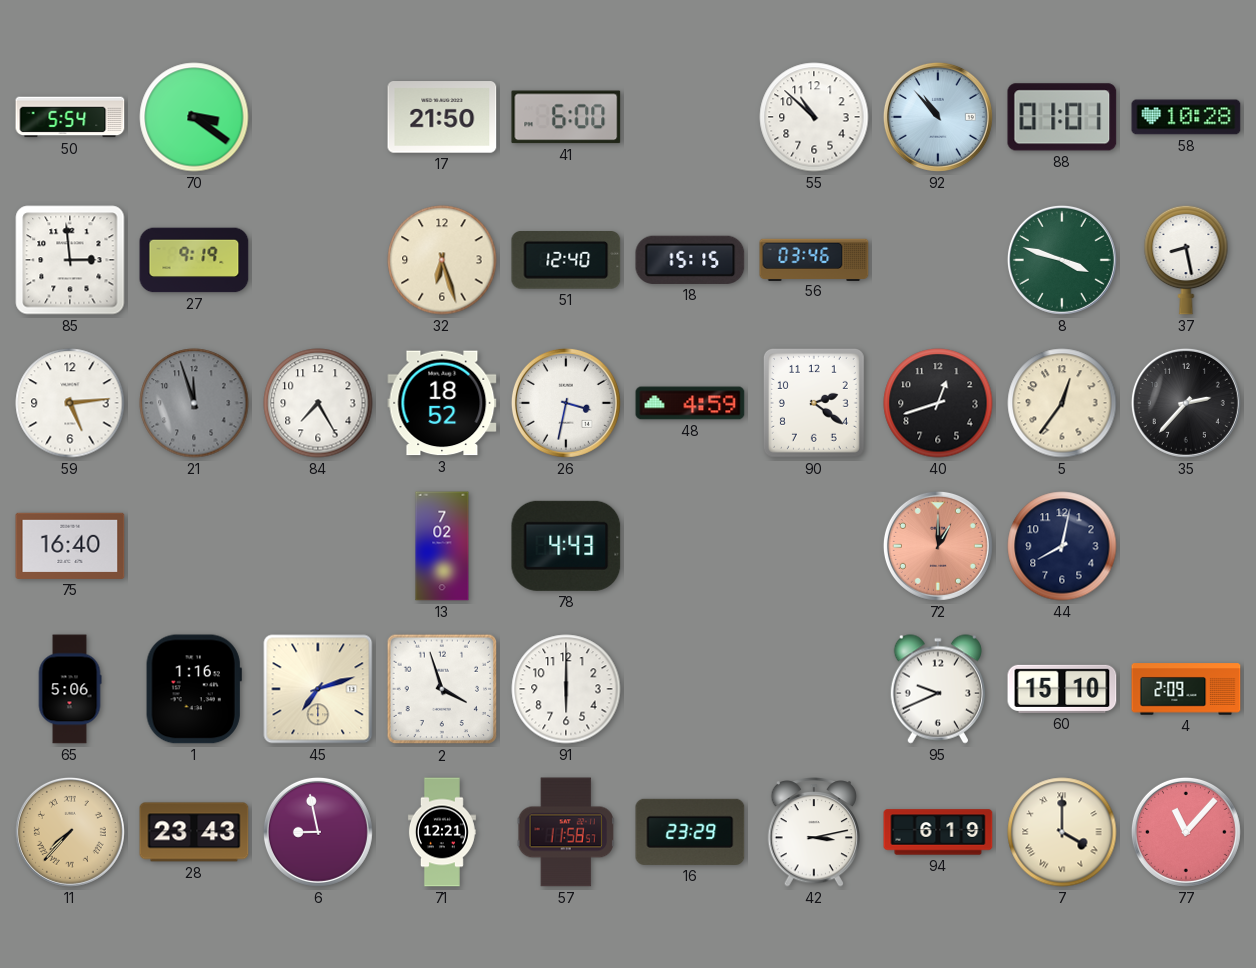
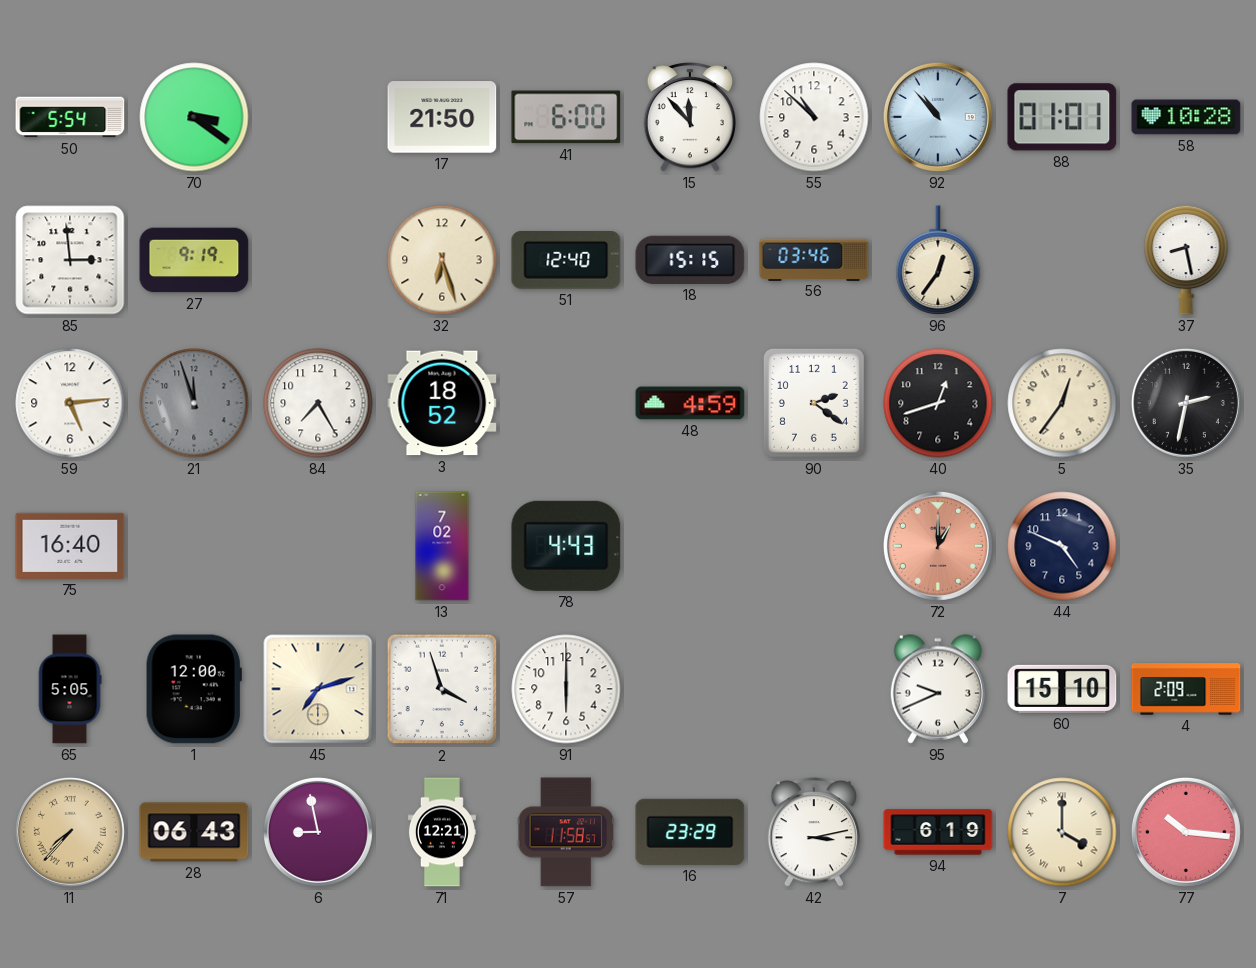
15: none -> 11:53 (690, 118)
96: none -> 12:36 (938, 260)
8: 3:48 -> none (1062, 260)
26: 3:32 -> none (566, 403)
35: 2:37 -> 2:32 (1186, 403)
44: 8:02 -> 4:49 (1062, 546)
65: 5:06 -> 5:05 (70, 689)
1: 1:16 -> 12:00 (194, 689)
28: 23:43 -> 06:43 (194, 832)
77: 11:07 -> 10:16 (1186, 832)
